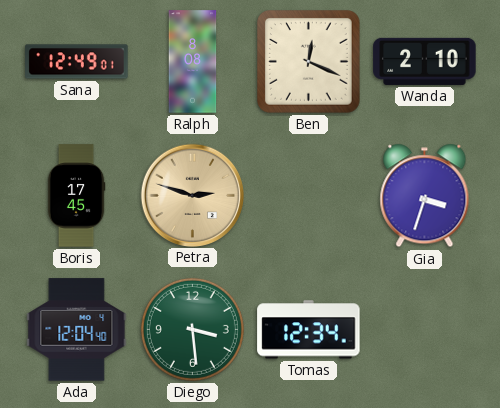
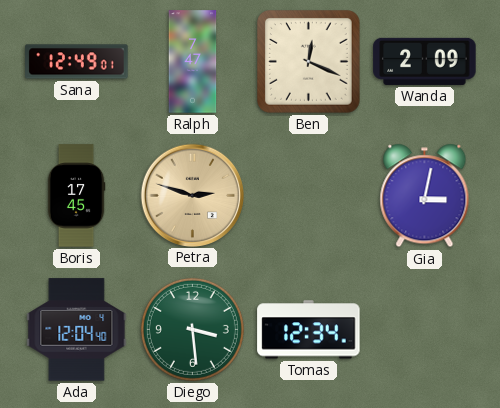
Ralph: 8:08 -> 7:47 (193, 62)
Wanda: 2:10 -> 2:09 (425, 61)
Gia: 3:33 -> 3:02 (425, 196)
